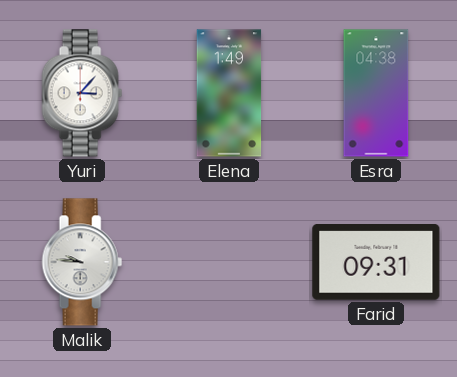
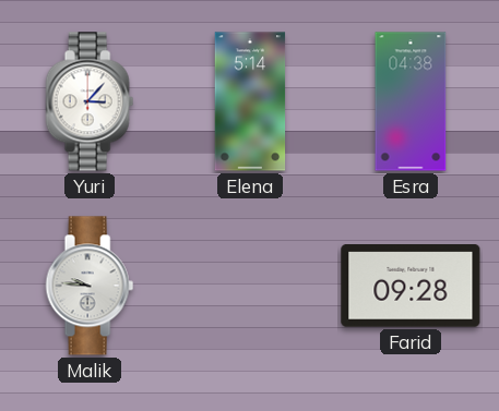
Elena: 1:49 -> 5:14 (250, 101)
Farid: 09:31 -> 09:28 (411, 287)
